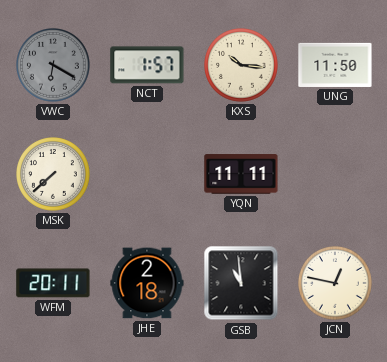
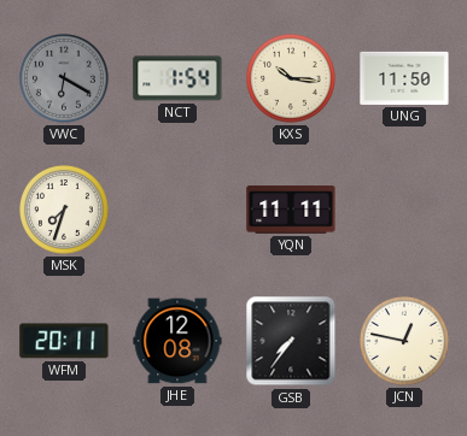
NCT: 1:57 -> 1:54 (177, 78)
MSK: 7:38 -> 7:33 (65, 211)
JHE: 2:18 -> 12:08 (177, 341)
GSB: 10:59 -> 7:36 (291, 341)
